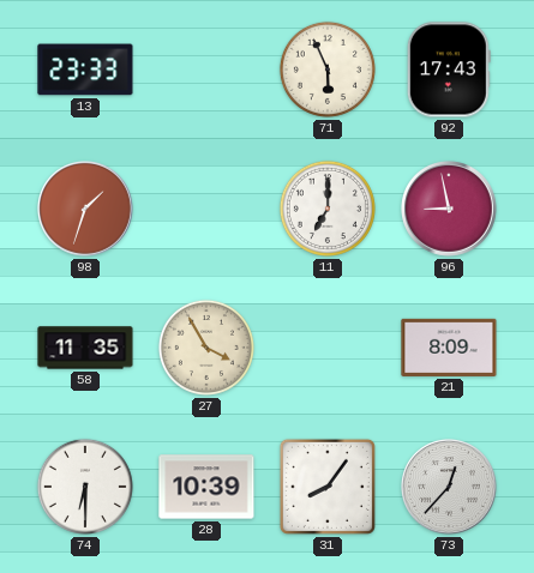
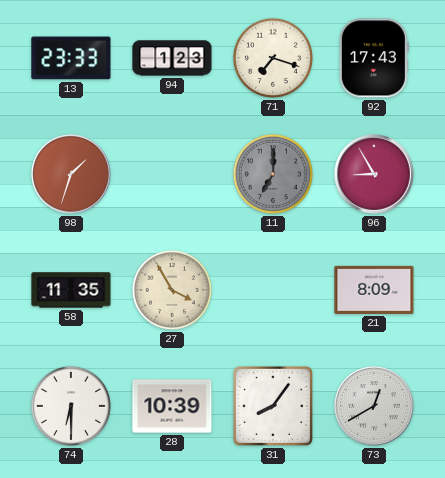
94: none -> 1:23 (172, 58)
71: 5:56 -> 7:18 (273, 58)
11 dial: white -> grey (273, 174)
96: 8:58 -> 8:55 (375, 175)
73: 12:37 -> 12:40 (375, 407)
